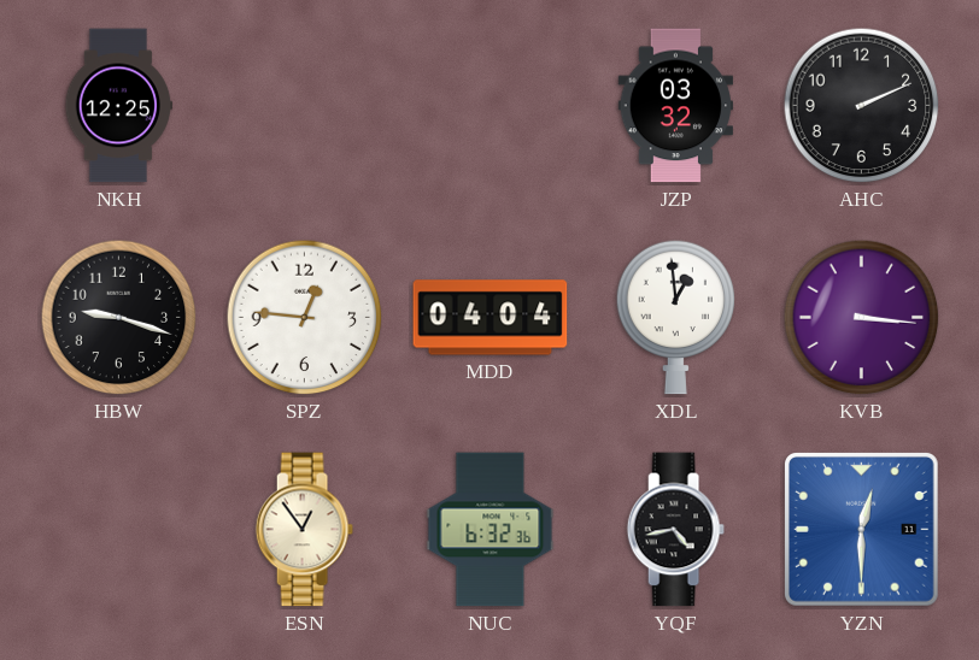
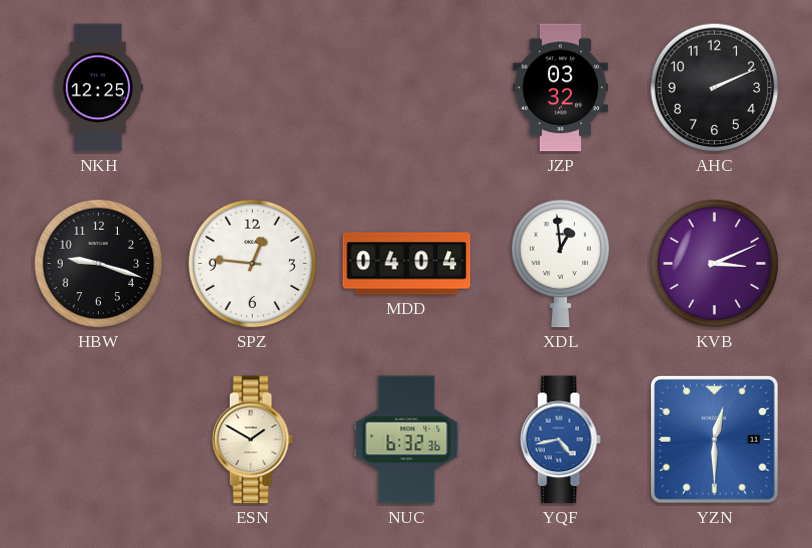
KVB: 3:16 -> 3:11 (715, 264)
ESN: 12:54 -> 1:50 (252, 440)
YQF dial: black -> blue (560, 440)
